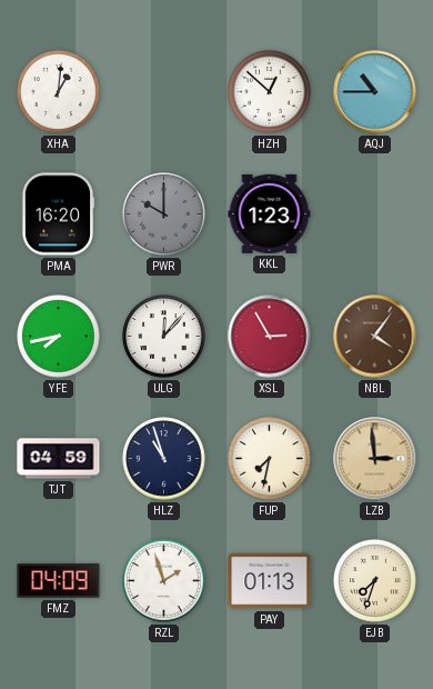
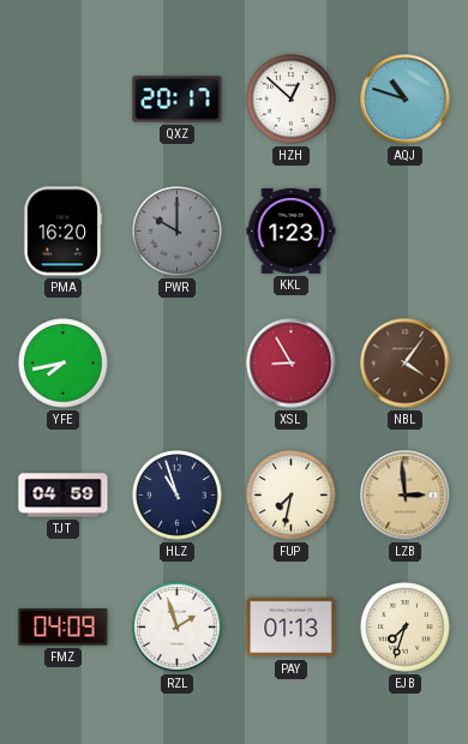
XHA: 1:01 -> none (59, 92)
QXZ: none -> 20:17 (178, 100)
AQJ: 10:45 -> 10:48 (406, 100)
ULG: 12:07 -> none (164, 337)
XSL: 2:55 -> 8:55 (292, 364)
